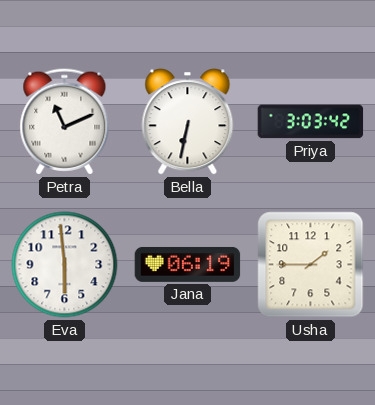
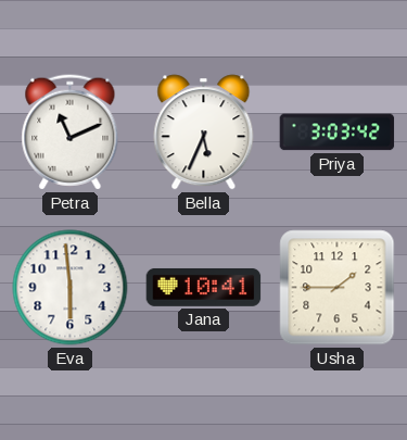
Bella: 6:32 -> 5:34 (204, 133)
Jana: 06:19 -> 10:41 (204, 287)
